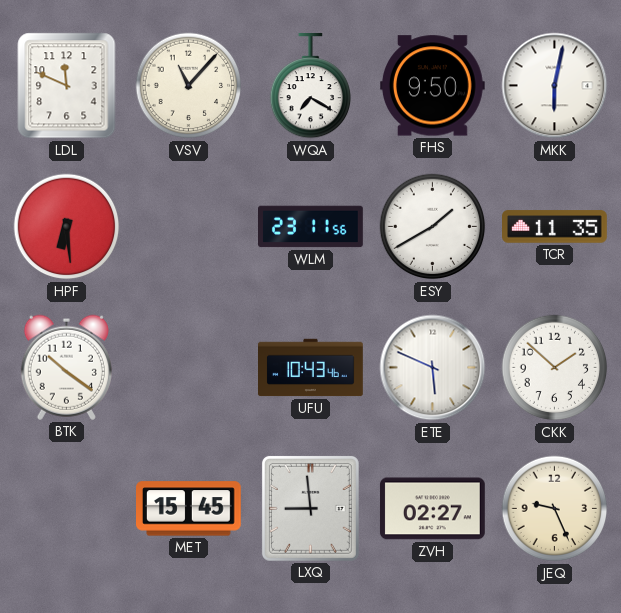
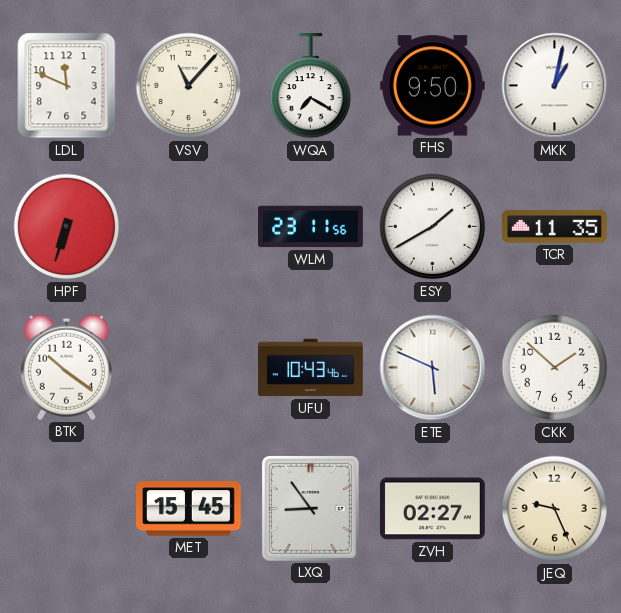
MKK: 6:02 -> 1:02 (555, 86)
HPF: 6:29 -> 6:33 (67, 227)
LXQ: 8:59 -> 8:54 (310, 508)
